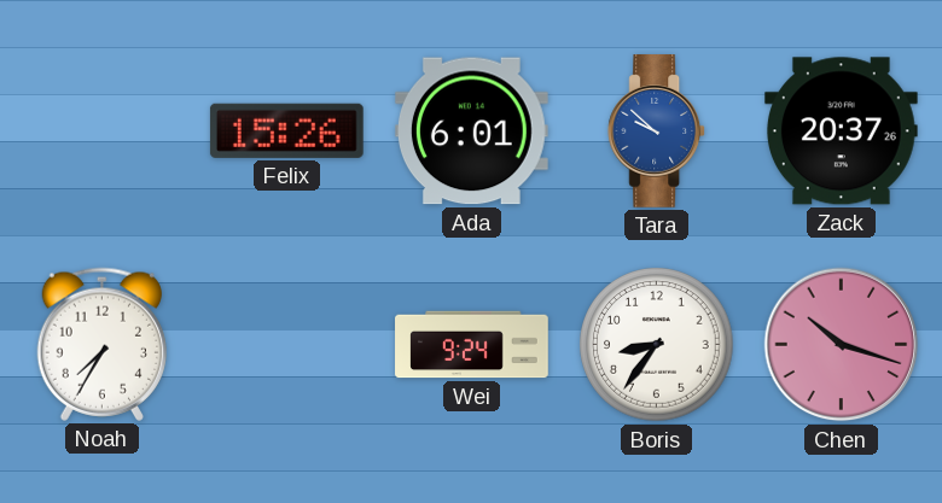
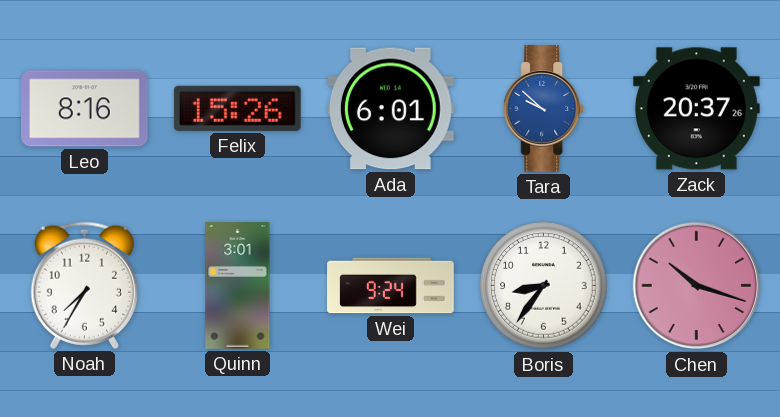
Leo: none -> 8:16 (85, 109)
Quinn: none -> 3:01 (238, 286)
